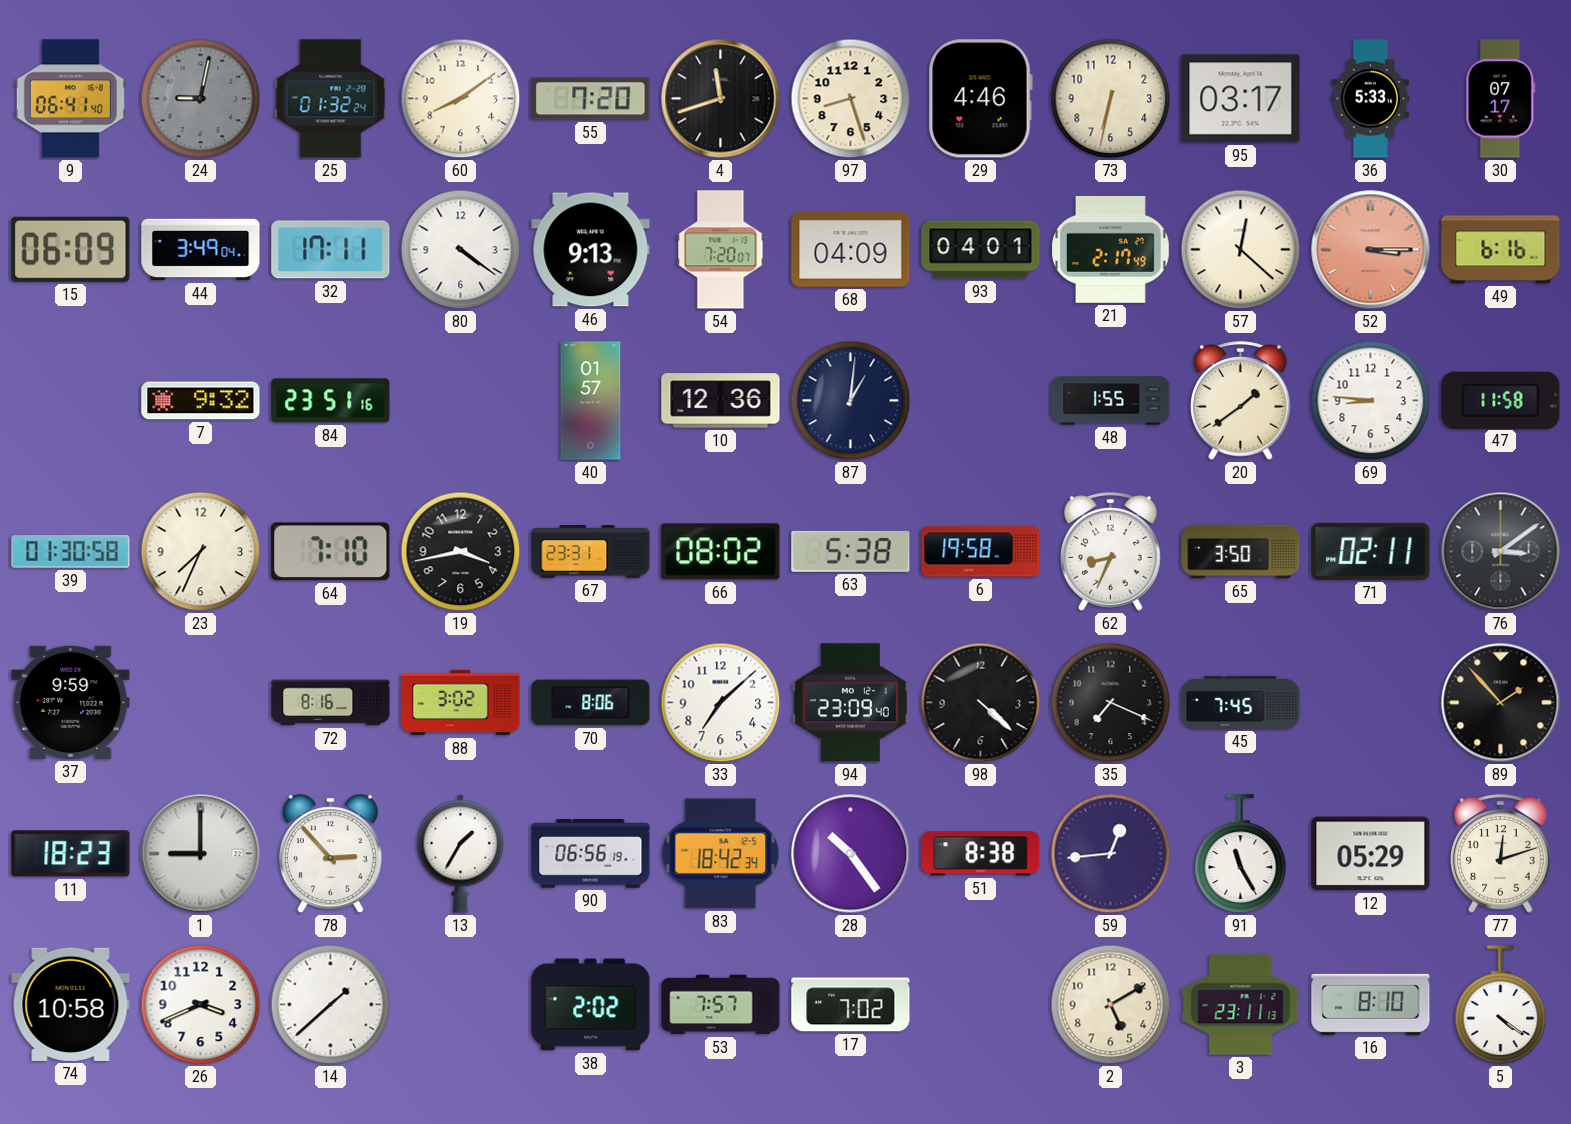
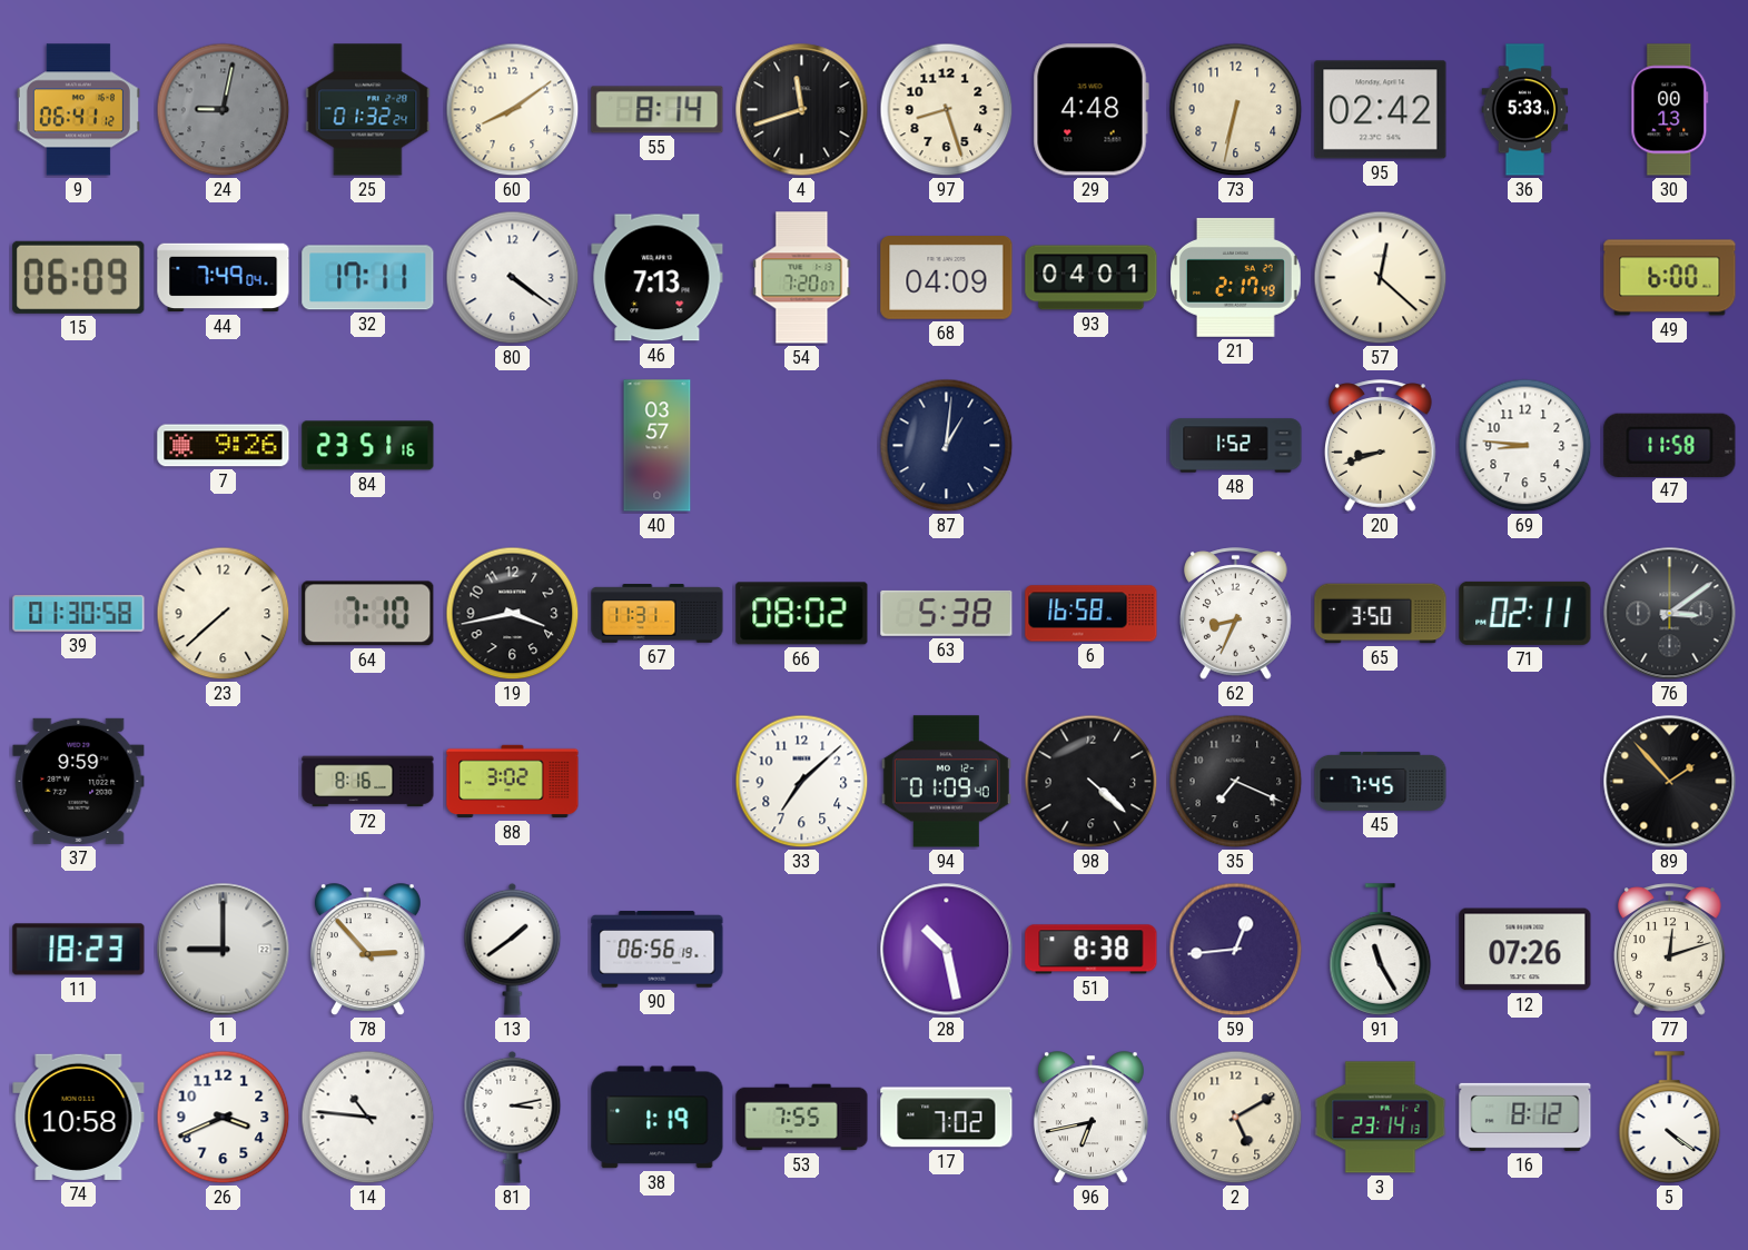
9: 06:41:40 -> 06:41:12 (78, 110)
55: 7:20 -> 8:14 (658, 110)
29: 4:46 -> 4:48 (1090, 110)
95: 03:17 -> 02:42 (1381, 110)
30: 07:17 -> 00:13 (1670, 110)
44: 3:49 -> 7:49 (224, 278)
46: 9:13 -> 7:13 (658, 278)
52: 3:15 -> none (1371, 250)
49: 6:16 -> 6:00 (1670, 278)
7: 9:32 -> 9:26 (224, 446)
40: 01:57 -> 03:57 (658, 446)
10: 12:36 -> none (721, 401)
48: 1:55 -> 1:52 (1236, 446)
20: 1:39 -> 8:42 (1381, 446)
23: 7:34 -> 7:38 (224, 614)
67: 23:31 -> 11:31 (658, 614)
6: 19:58 -> 16:58 (1092, 614)
70: 8:06 -> none (591, 703)
94: 23:09 -> 01:09 (946, 782)
13: 1:35 -> 1:39 (513, 949)
83: 18:42 -> none (721, 854)
28: 10:24 -> 10:28 (947, 950)
12: 05:29 -> 07:26 (1525, 950)
14: 1:38 -> 10:46 (368, 1118)
81: none -> 3:13 (513, 1117)
38: 2:02 -> 1:19 (658, 1118)
53: 7:57 -> 7:55 (802, 1118)
96: none -> 6:43 (1090, 1118)
3: 23:11 -> 23:14 (1381, 1118)
16: 8:10 -> 8:12 (1525, 1117)
